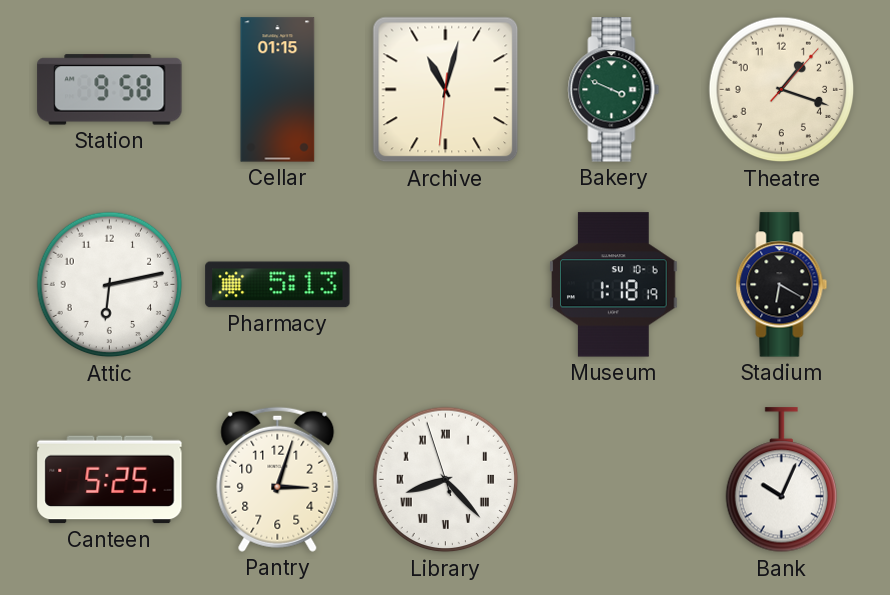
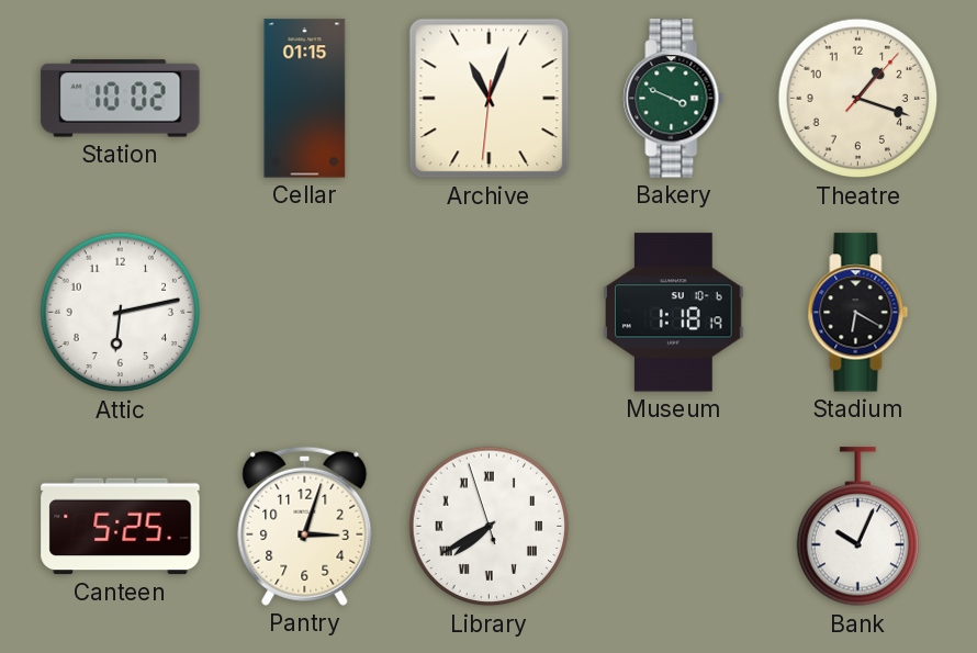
Station: 9:58 -> 10:02 (121, 99)
Archive: 11:02 -> 11:03 (490, 99)
Pharmacy: 5:13 -> none (278, 285)
Library: 8:22 -> 7:39 (490, 527)
